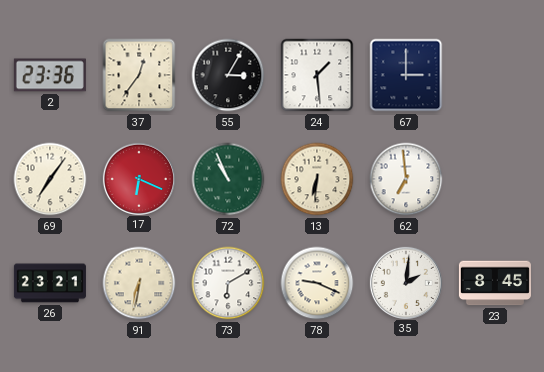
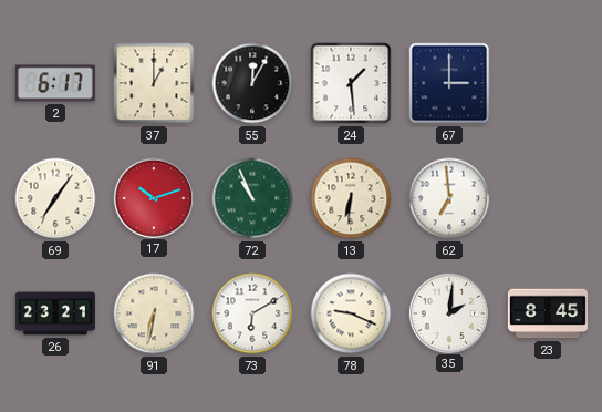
2: 23:36 -> 6:17 (55, 83)
37: 12:36 -> 1:00 (154, 83)
55: 3:05 -> 12:05 (252, 83)
17: 6:19 -> 10:12 (154, 197)
